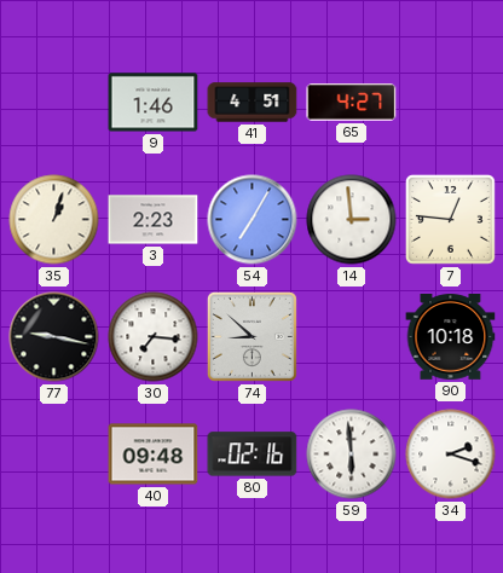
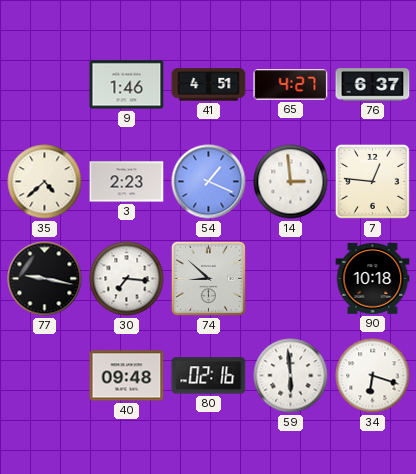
76: none -> 6:37 (373, 85)
35: 1:03 -> 4:38 (45, 182)
54: 7:05 -> 1:19 (209, 182)
34: 2:18 -> 6:18 (373, 376)
